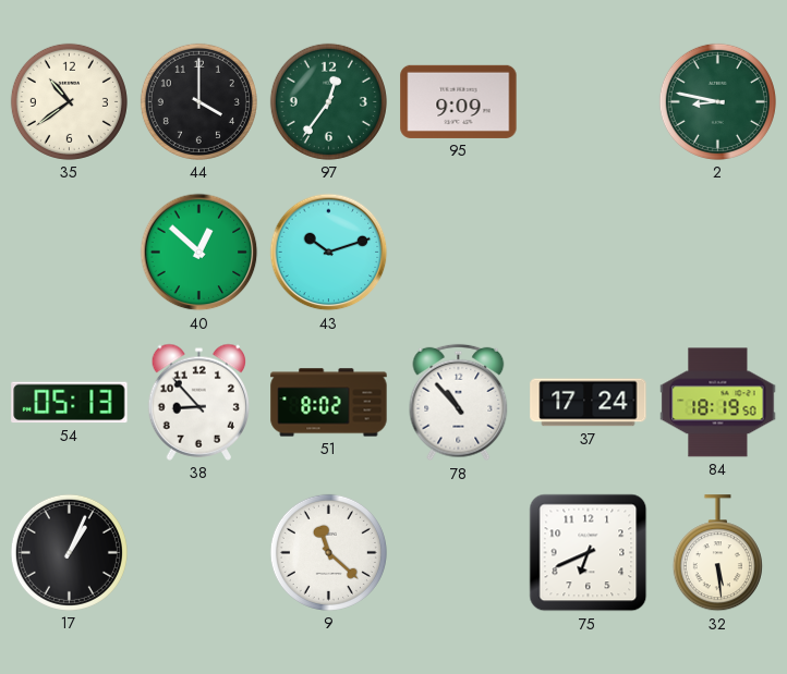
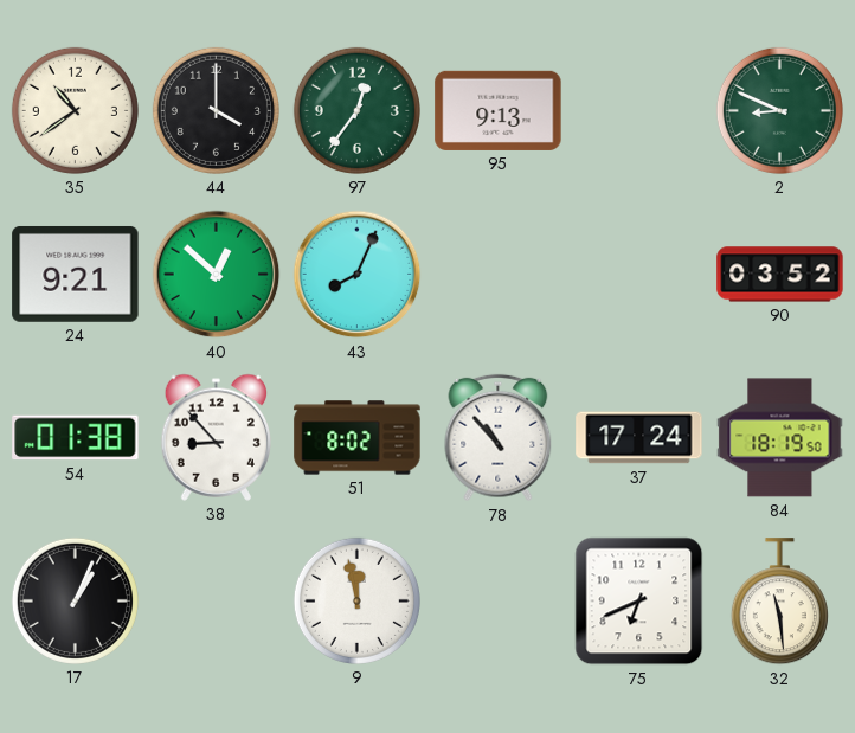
95: 9:09 -> 9:13 (499, 110)
2: 8:47 -> 8:49 (779, 110)
24: none -> 9:21 (76, 274)
43: 10:12 -> 8:04 (358, 275)
90: none -> 03:52 (780, 275)
54: 05:13 -> 01:38 (76, 438)
9: 11:22 -> 11:58 (356, 600)
32: 5:29 -> 11:29 (779, 602)
